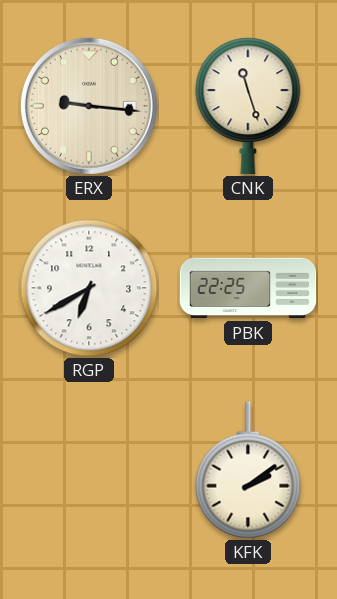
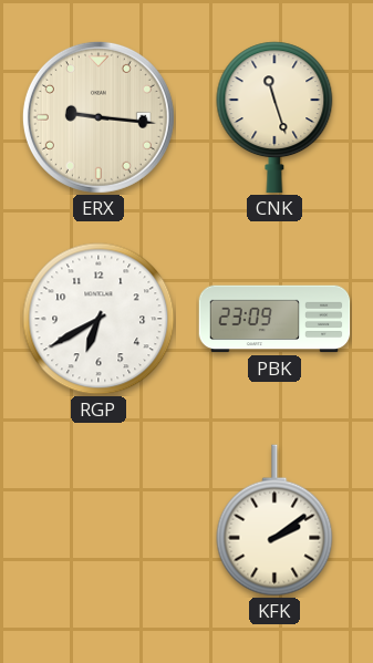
PBK: 22:25 -> 23:09 (274, 319)
